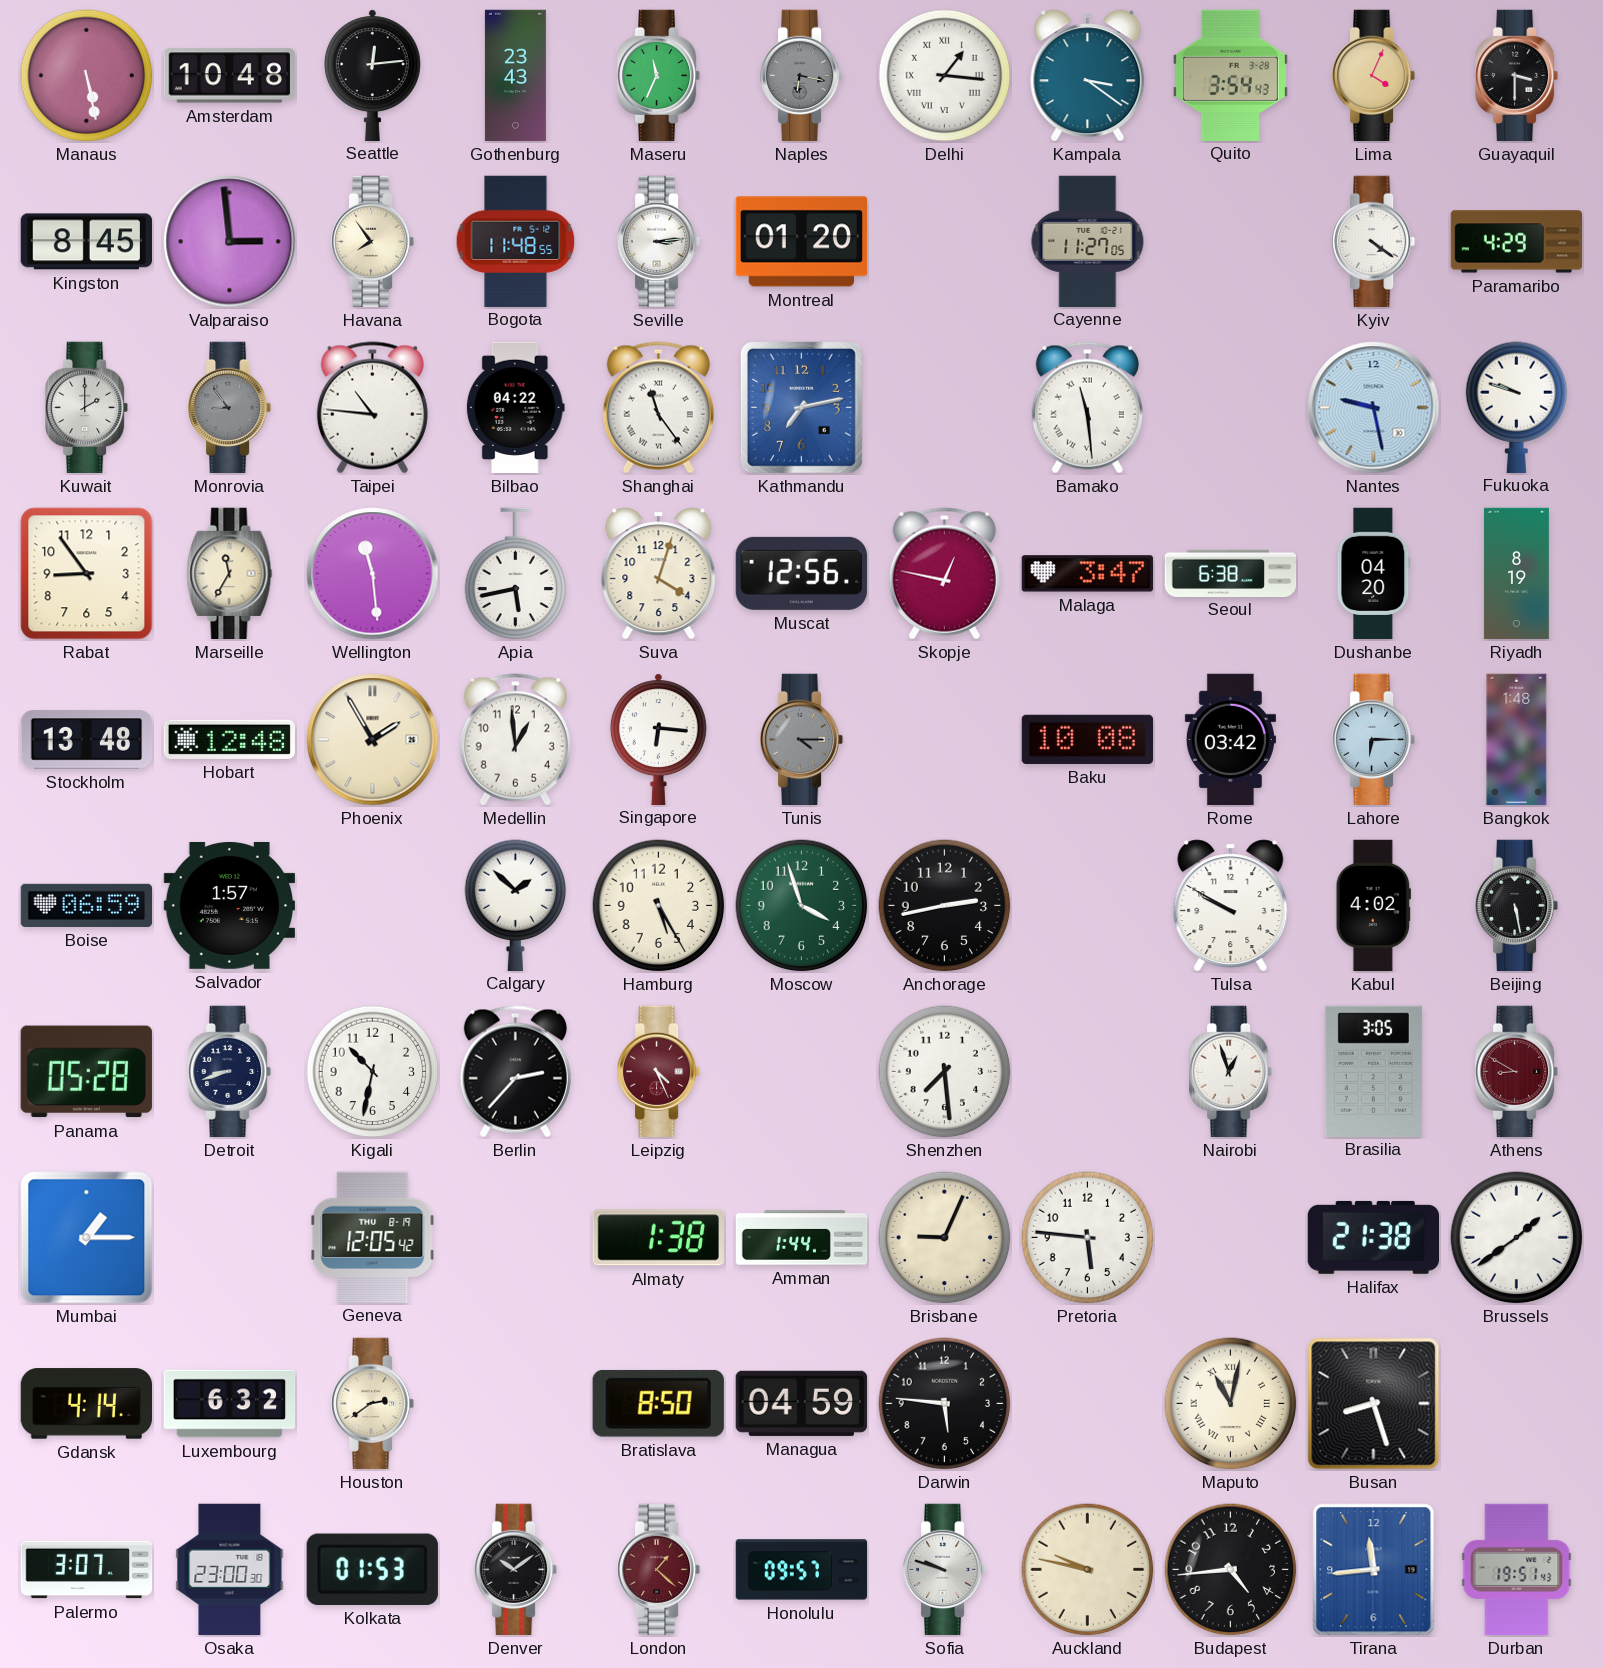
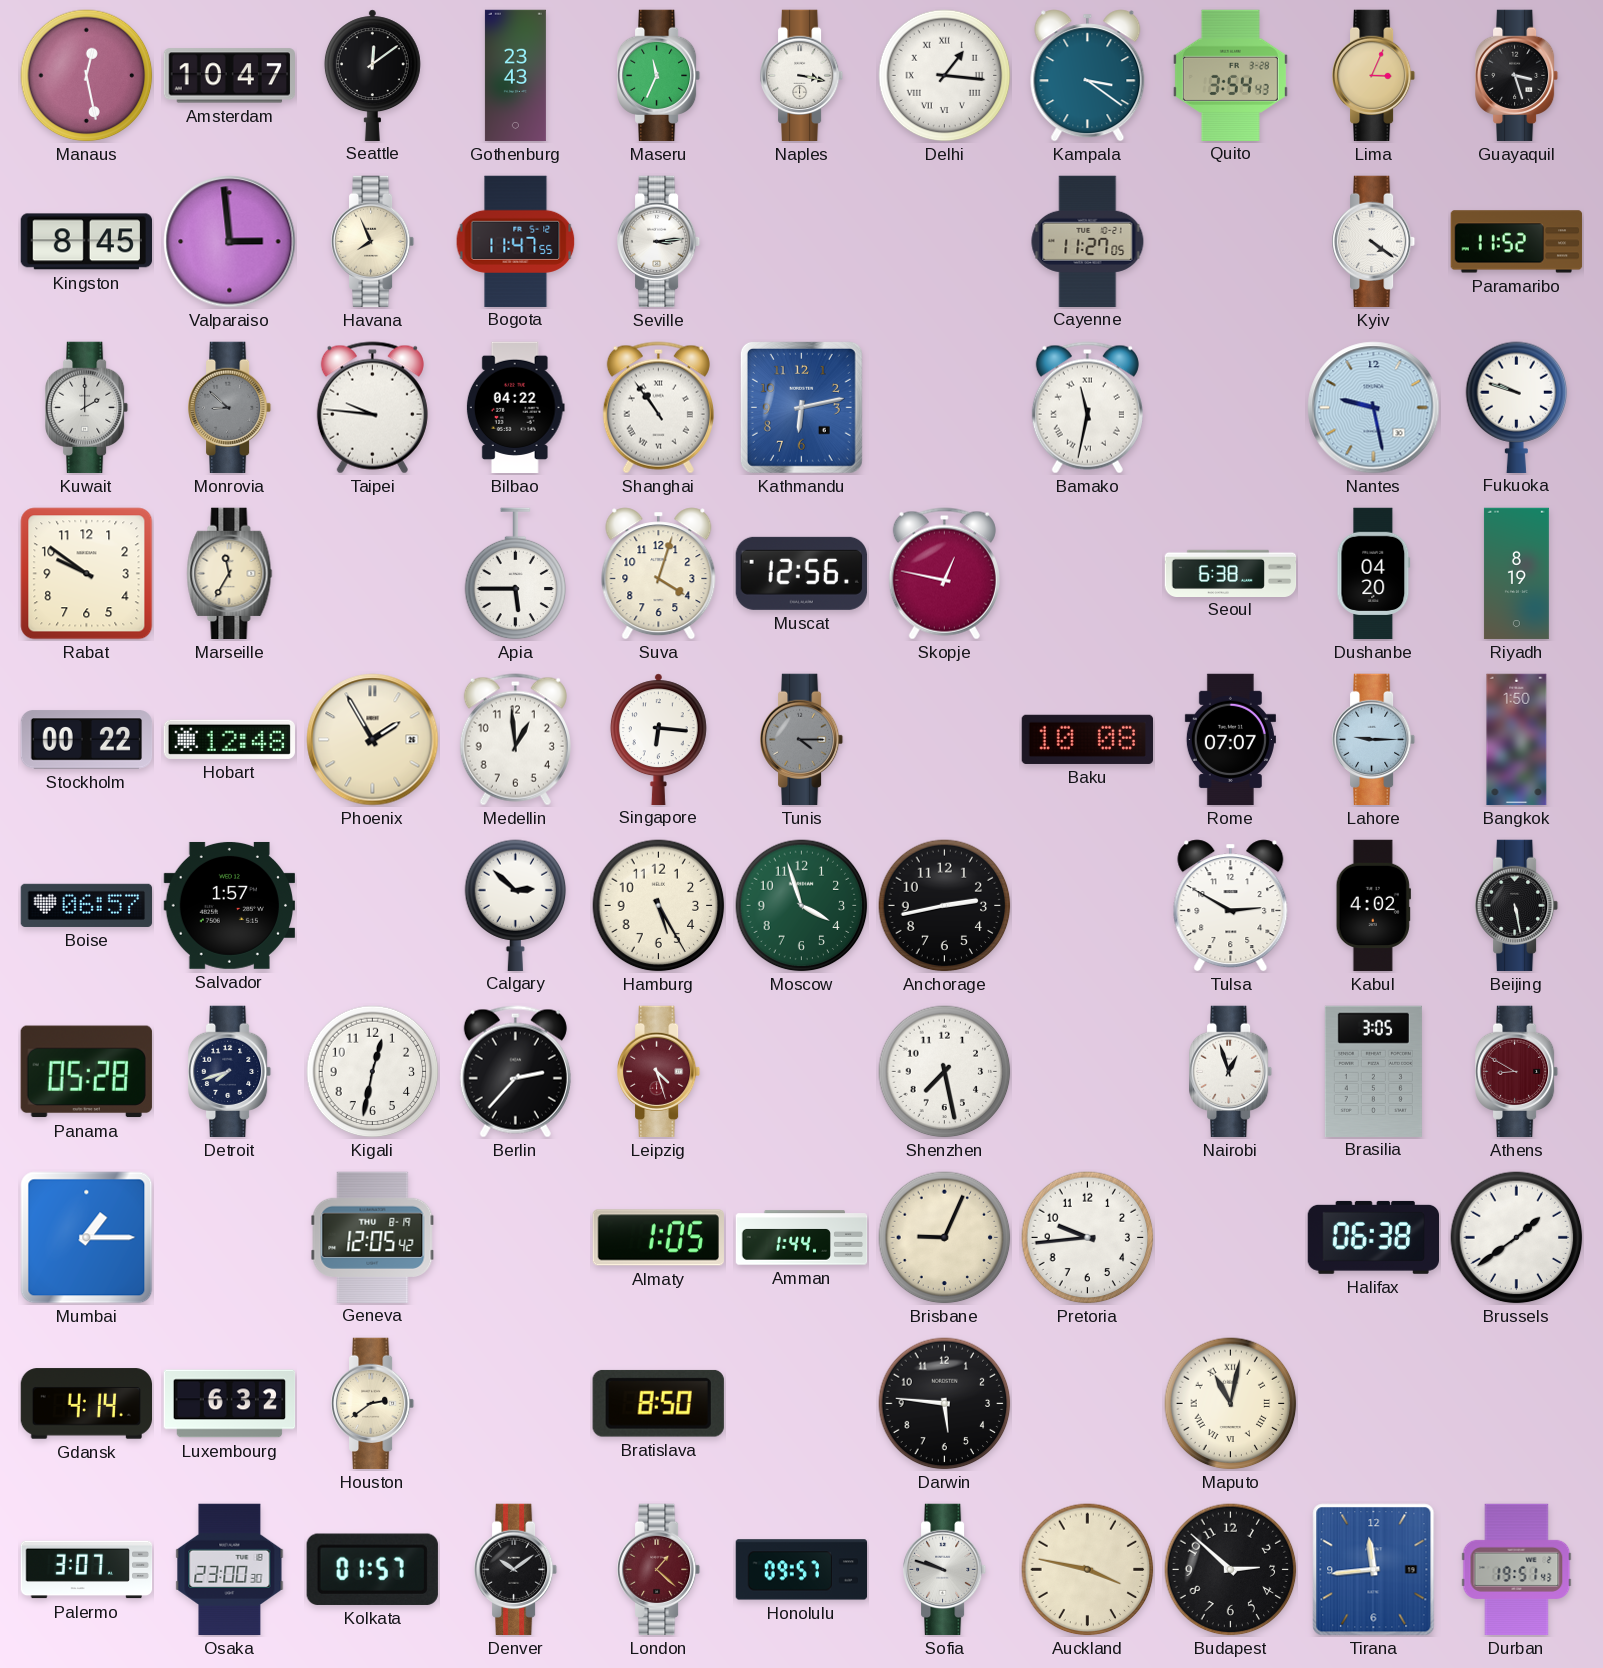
Manaus: 5:28 -> 12:28 (87, 76)
Amsterdam: 10:48 -> 10:47 (229, 76)
Seattle: 12:14 -> 12:09 (372, 75)
Naples: 6:17 -> 3:17 (803, 76)
Naples dial: grey -> white (803, 76)
Lima: 4:04 -> 3:04 (1375, 76)
Guayaquil: 3:30 -> 3:27 (1518, 76)
Havana: 7:54 -> 7:56 (374, 242)
Bogota: 11:48 -> 11:47 (516, 241)
Montreal: 01:20 -> none (801, 242)
Paramaribo: 4:29 -> 11:52 (1517, 242)
Monrovia: 8:54 -> 8:52 (231, 408)
Taipei: 10:46 -> 9:46 (372, 408)
Shanghai: 11:24 -> 10:54 (658, 408)
Kathmandu: 7:13 -> 6:13 (801, 407)
Bamako: 11:29 -> 11:32 (1087, 408)
Rabat: 8:54 -> 9:51 (87, 574)
Wellington: 11:29 -> none (373, 574)
Apia: 5:43 -> 5:45 (516, 574)
Malaga: 3:47 -> none (1087, 574)
Stockholm: 13:48 -> 00:22 (87, 740)
Rome: 03:42 -> 07:07 (1230, 740)
Lahore: 6:15 -> 9:15 (1375, 740)
Bangkok: 1:48 -> 1:50 (1517, 740)
Boise: 06:59 -> 06:57 (87, 905)
Calgary: 1:52 -> 2:52 (516, 905)
Tulsa: 9:50 -> 2:50 (1231, 906)
Detroit: 8:42 -> 7:42 (231, 1072)
Kigali: 10:32 -> 12:32 (373, 1072)
Leipzig: 4:26 -> 4:27 (660, 1072)
Shenzhen: 7:29 -> 7:28 (945, 1072)
Almaty: 1:38 -> 1:05 (658, 1238)
Pretoria: 5:46 -> 9:44 (1088, 1238)
Halifax: 21:38 -> 06:38 (1373, 1237)
Managua: 04:59 -> none (801, 1403)
Busan: 8:27 -> none (1374, 1404)
Kolkata: 01:53 -> 01:57 (372, 1569)
Auckland: 9:47 -> 3:47 (1088, 1570)
Budapest: 4:44 -> 2:52 (1231, 1570)
